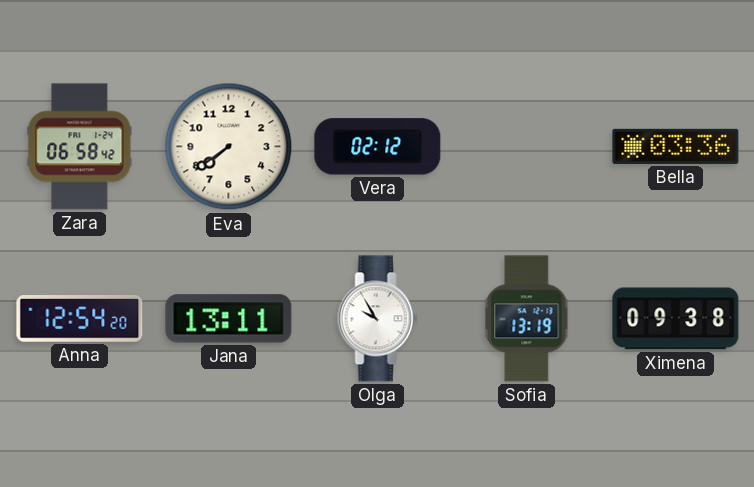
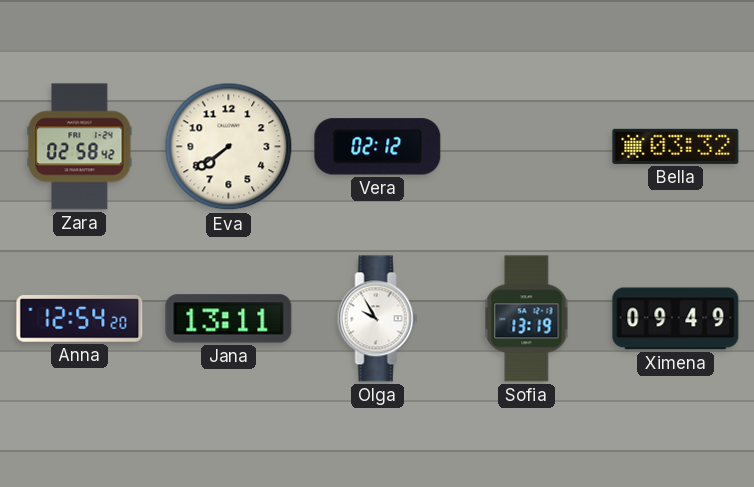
Zara: 06:58 -> 02:58 (80, 147)
Bella: 03:36 -> 03:32 (676, 146)
Ximena: 09:38 -> 09:49 (676, 319)
